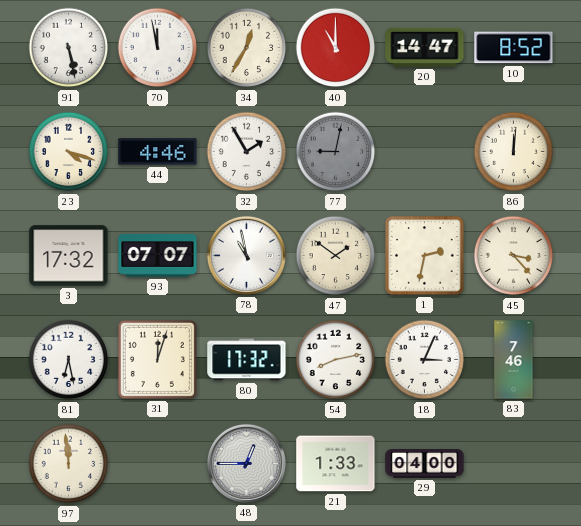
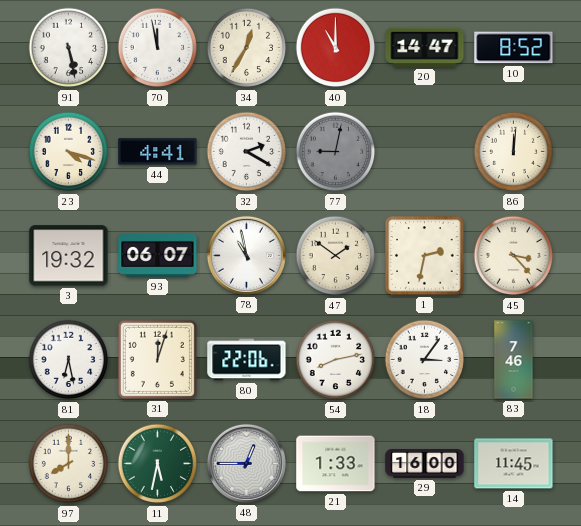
44: 4:46 -> 4:41 (158, 152)
32: 1:55 -> 2:20 (247, 152)
3: 17:32 -> 19:32 (69, 256)
93: 07:07 -> 06:07 (158, 255)
80: 17:32 -> 22:06 (247, 360)
18: 3:04 -> 3:06 (425, 360)
97: 11:59 -> 8:00 (69, 464)
11: none -> 5:32 (158, 464)
29: 04:00 -> 16:00 (425, 464)
14: none -> 11:45 (514, 464)
